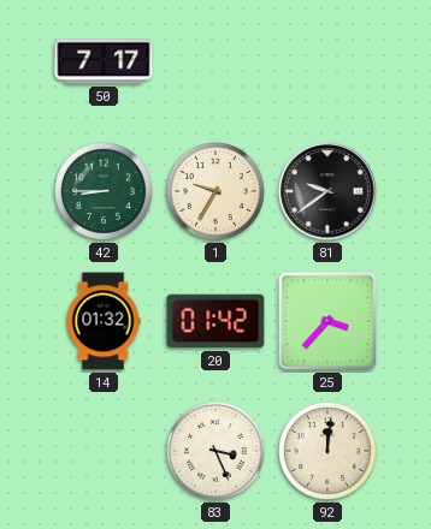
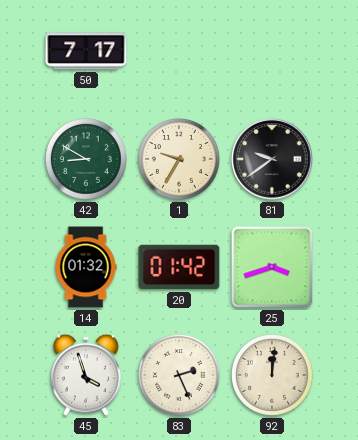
42: 8:45 -> 8:50 (87, 160)
25: 3:37 -> 3:42 (272, 267)
45: none -> 3:57 (86, 375)
83: 3:26 -> 2:26 (180, 376)
